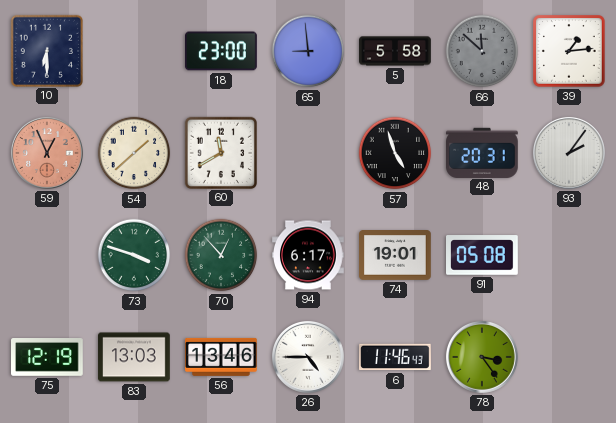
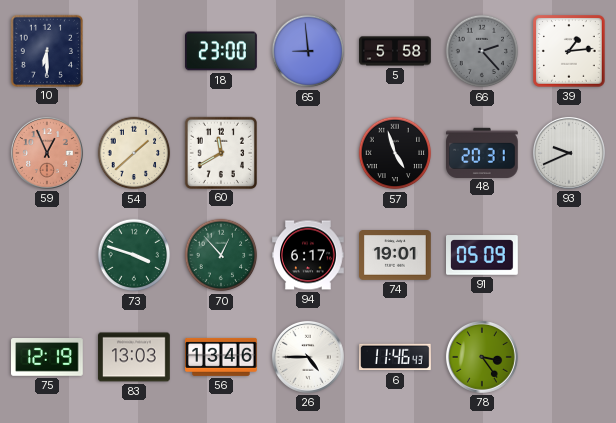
66: 11:52 -> 2:23 (482, 51)
93: 2:06 -> 9:41 (569, 153)
91: 05:08 -> 05:09 (483, 255)
